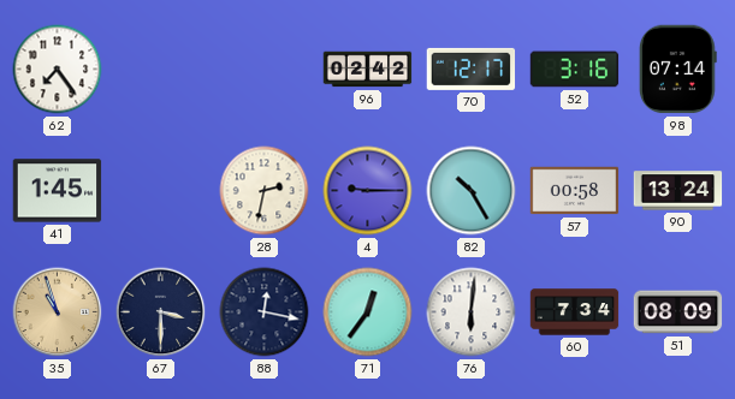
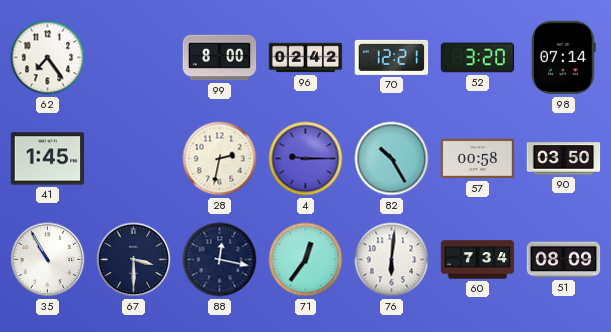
99: none -> 8:00 (220, 58)
70: 12:17 -> 12:21 (392, 57)
52: 3:16 -> 3:20 (478, 58)
90: 13:24 -> 03:50 (564, 159)
35: 10:57 -> 10:55 (48, 260)
35 dial: champagne -> white (48, 260)
